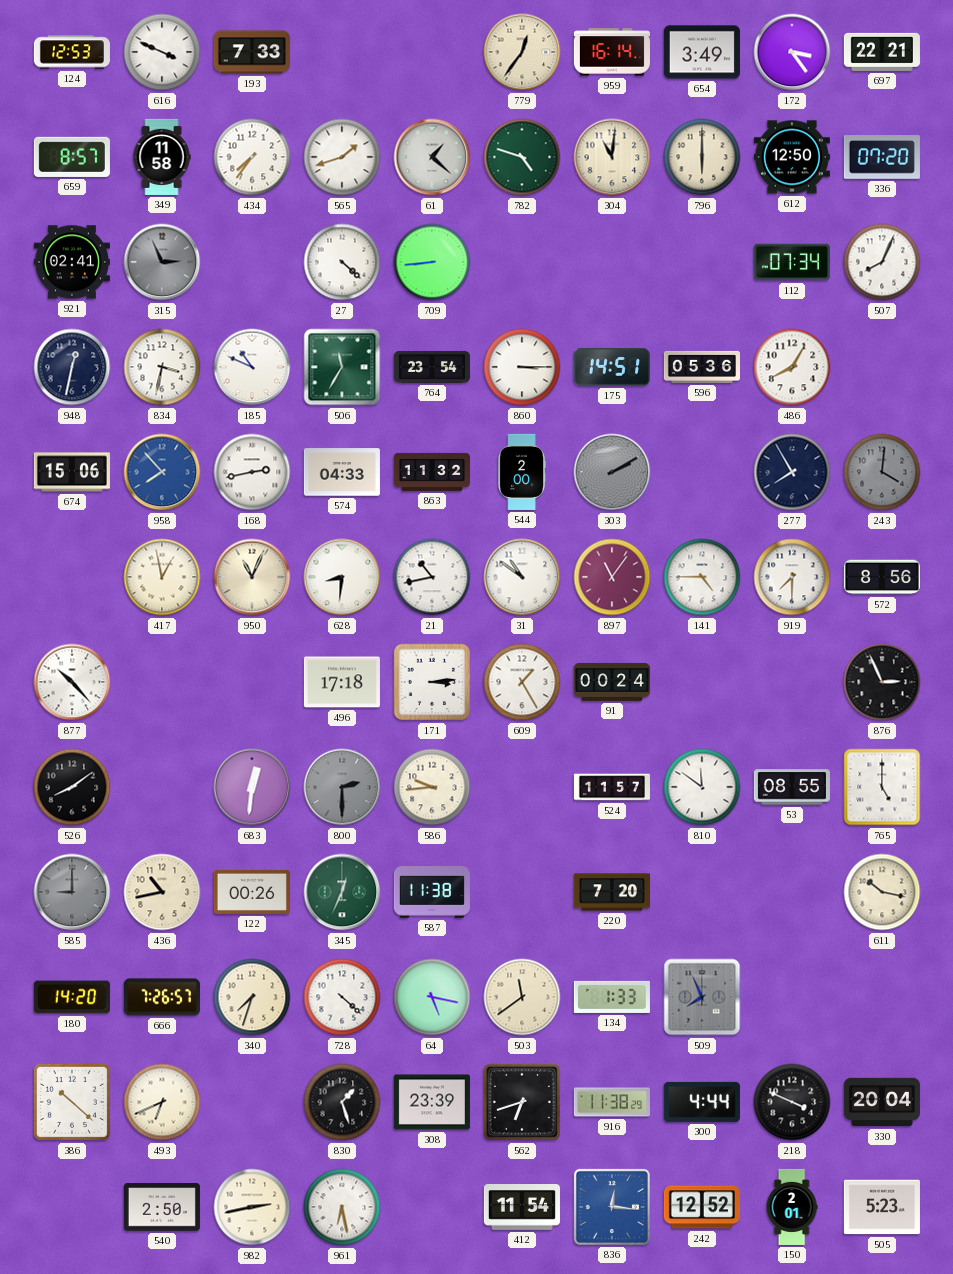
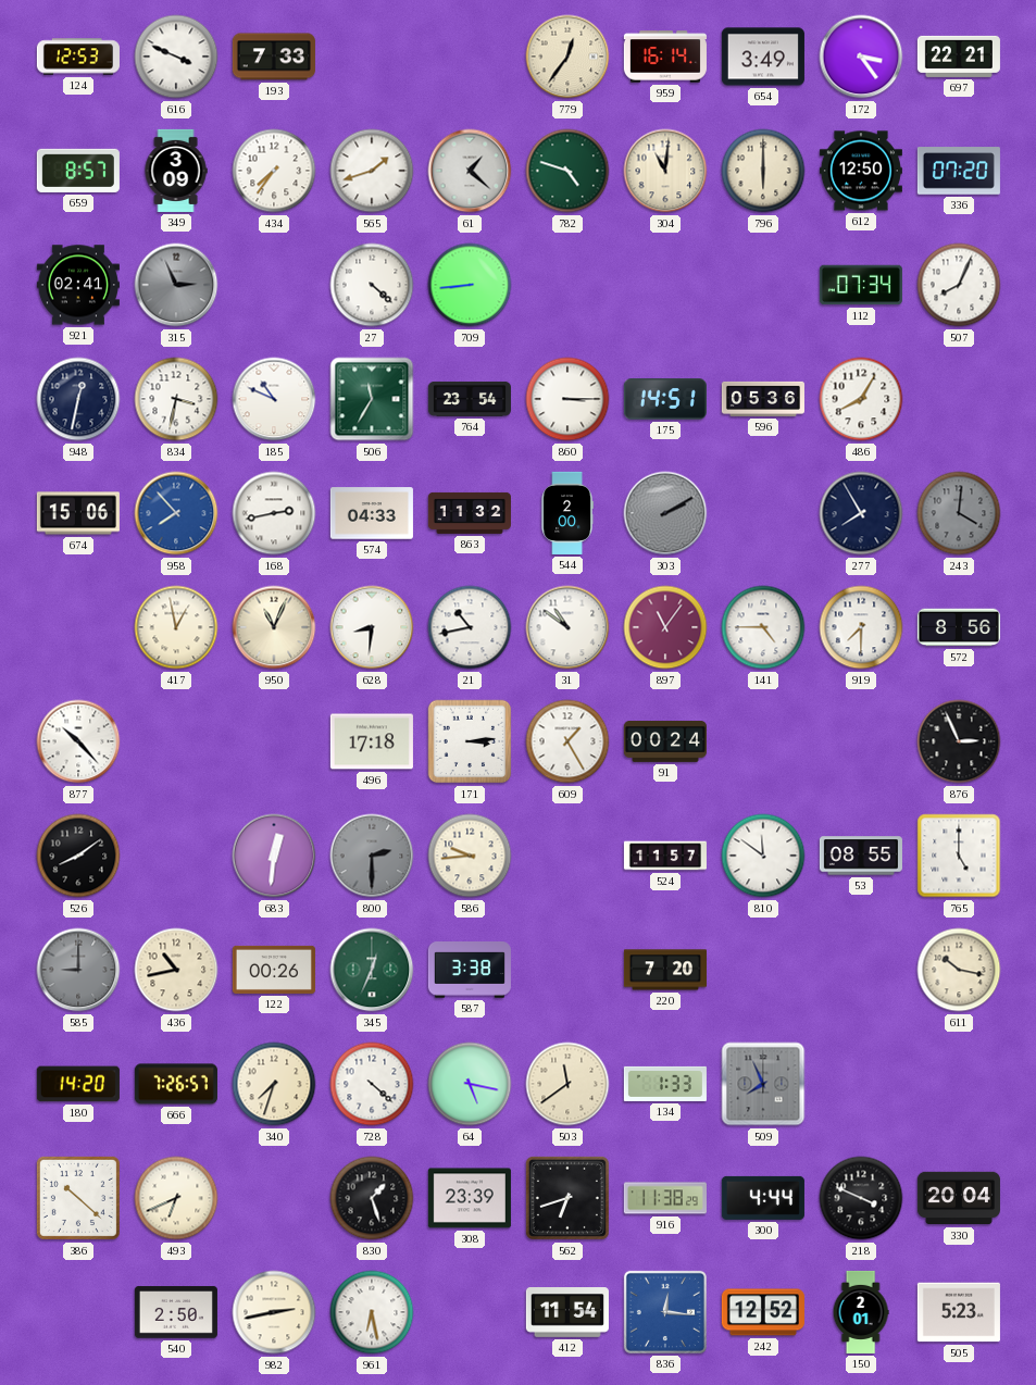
349: 11:58 -> 3:09 (176, 171)
587: 11:38 -> 3:38 (470, 971)
